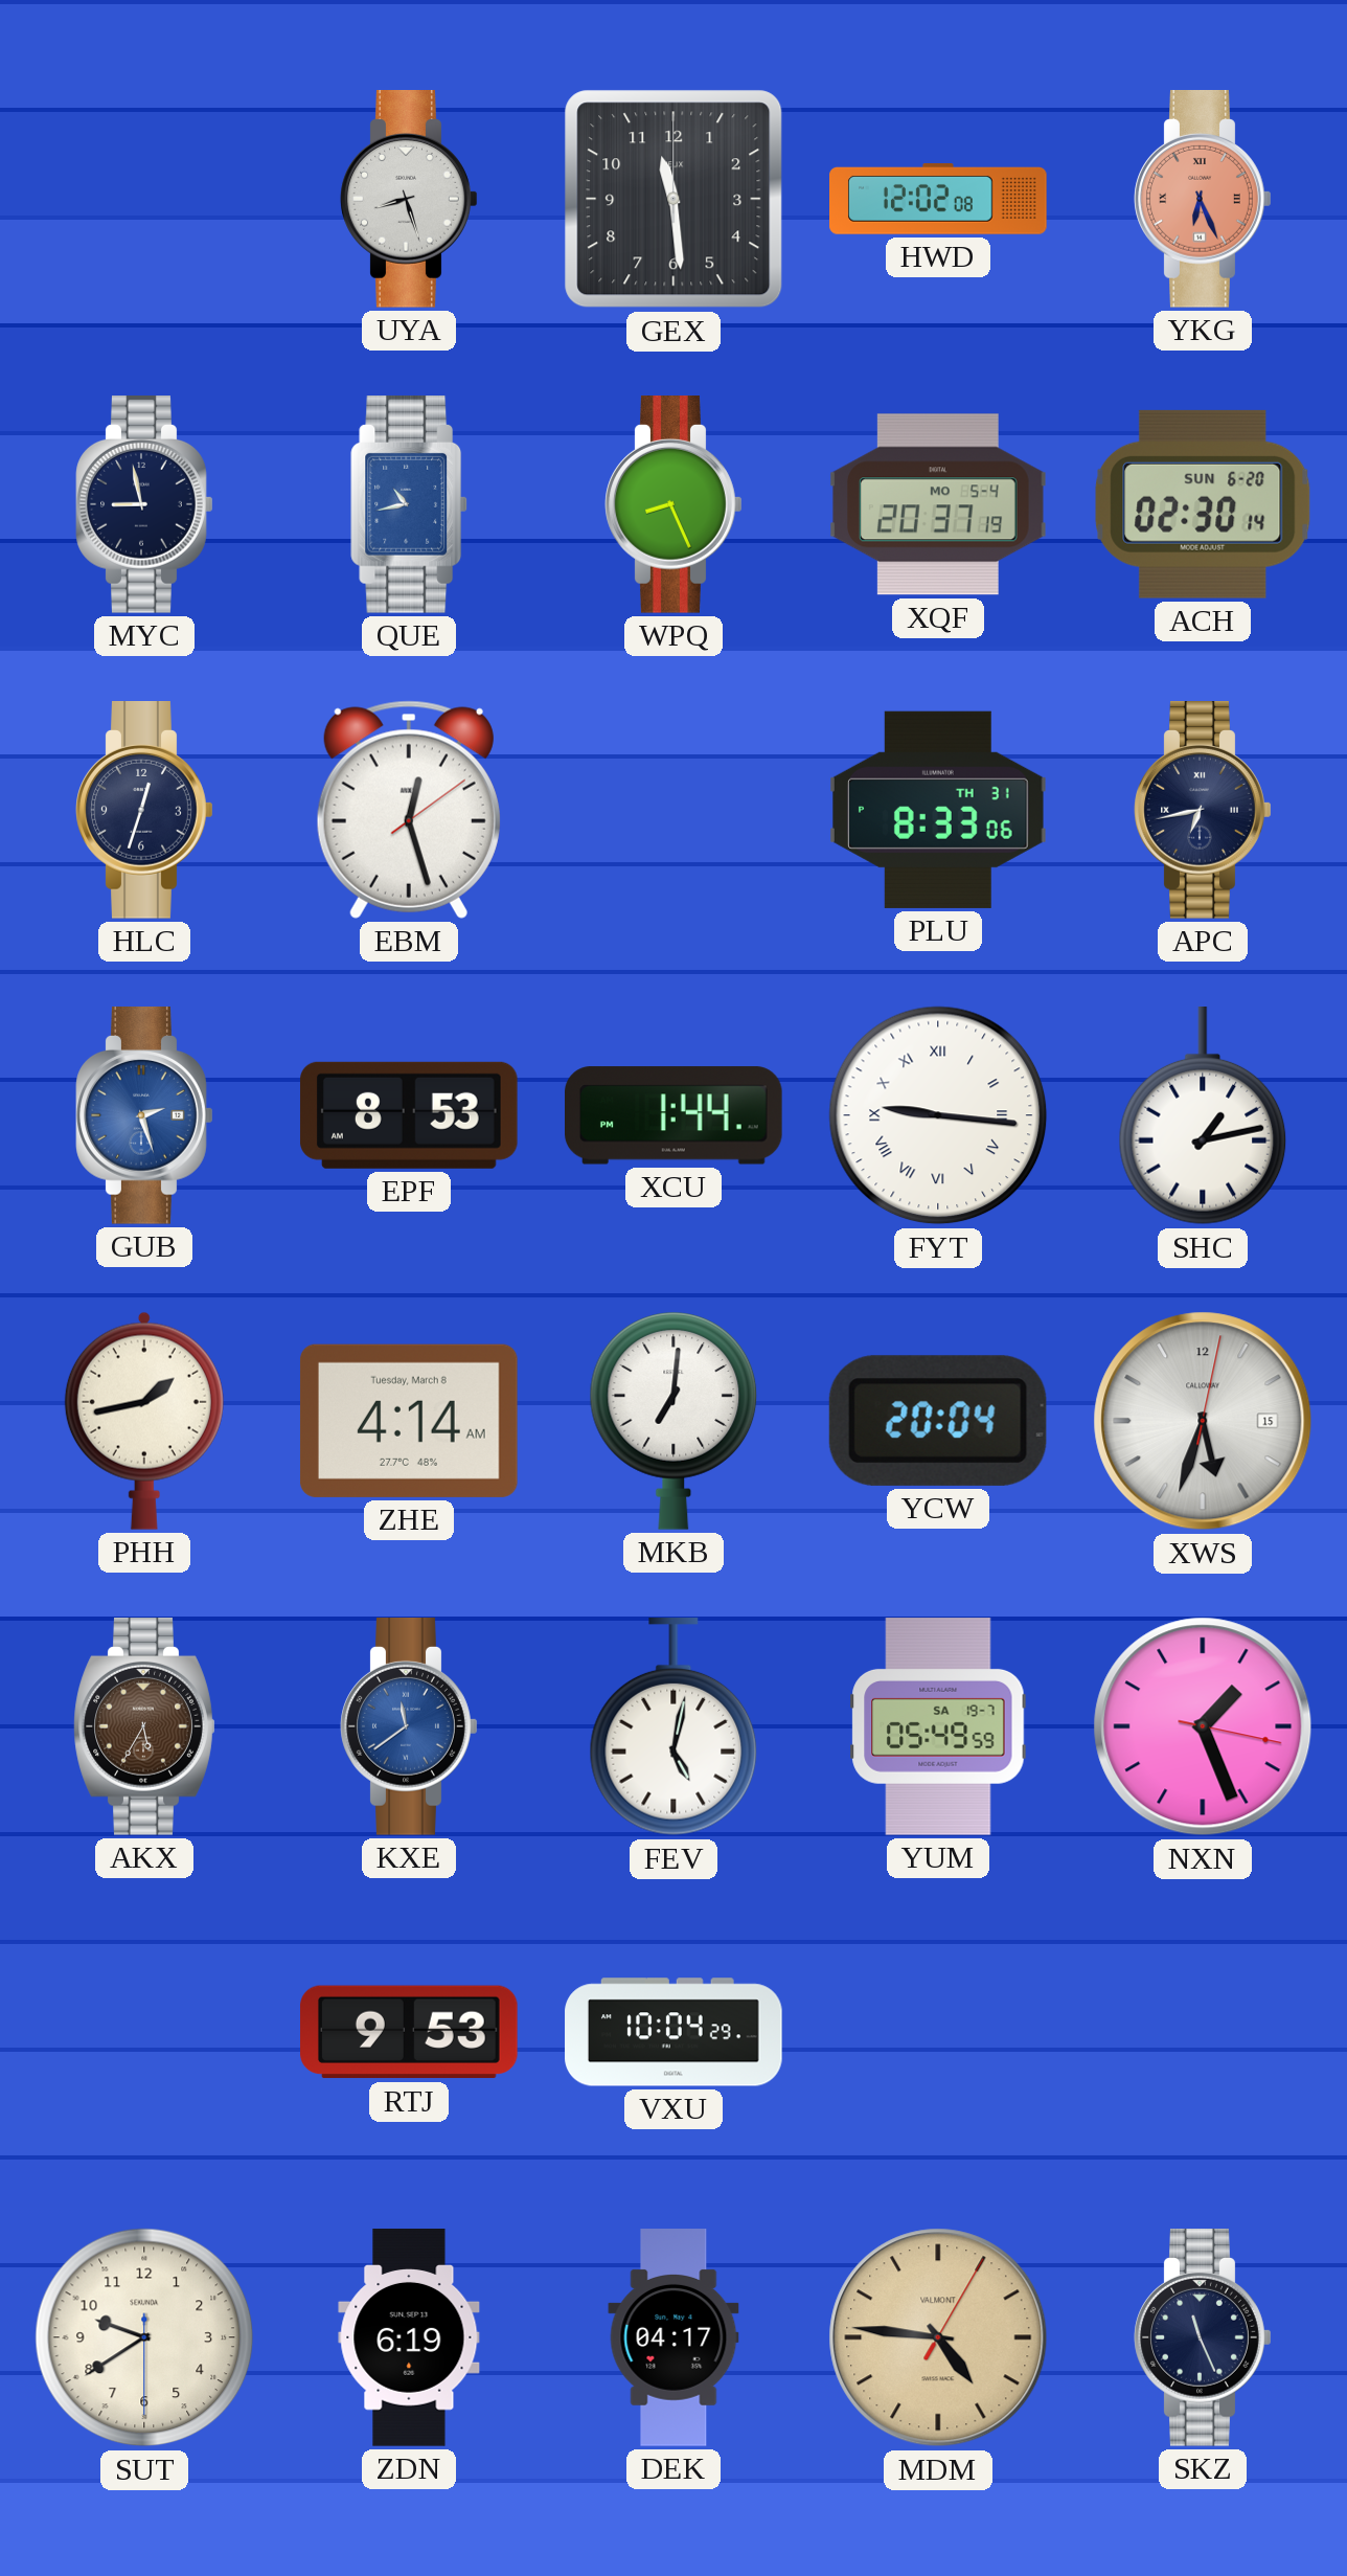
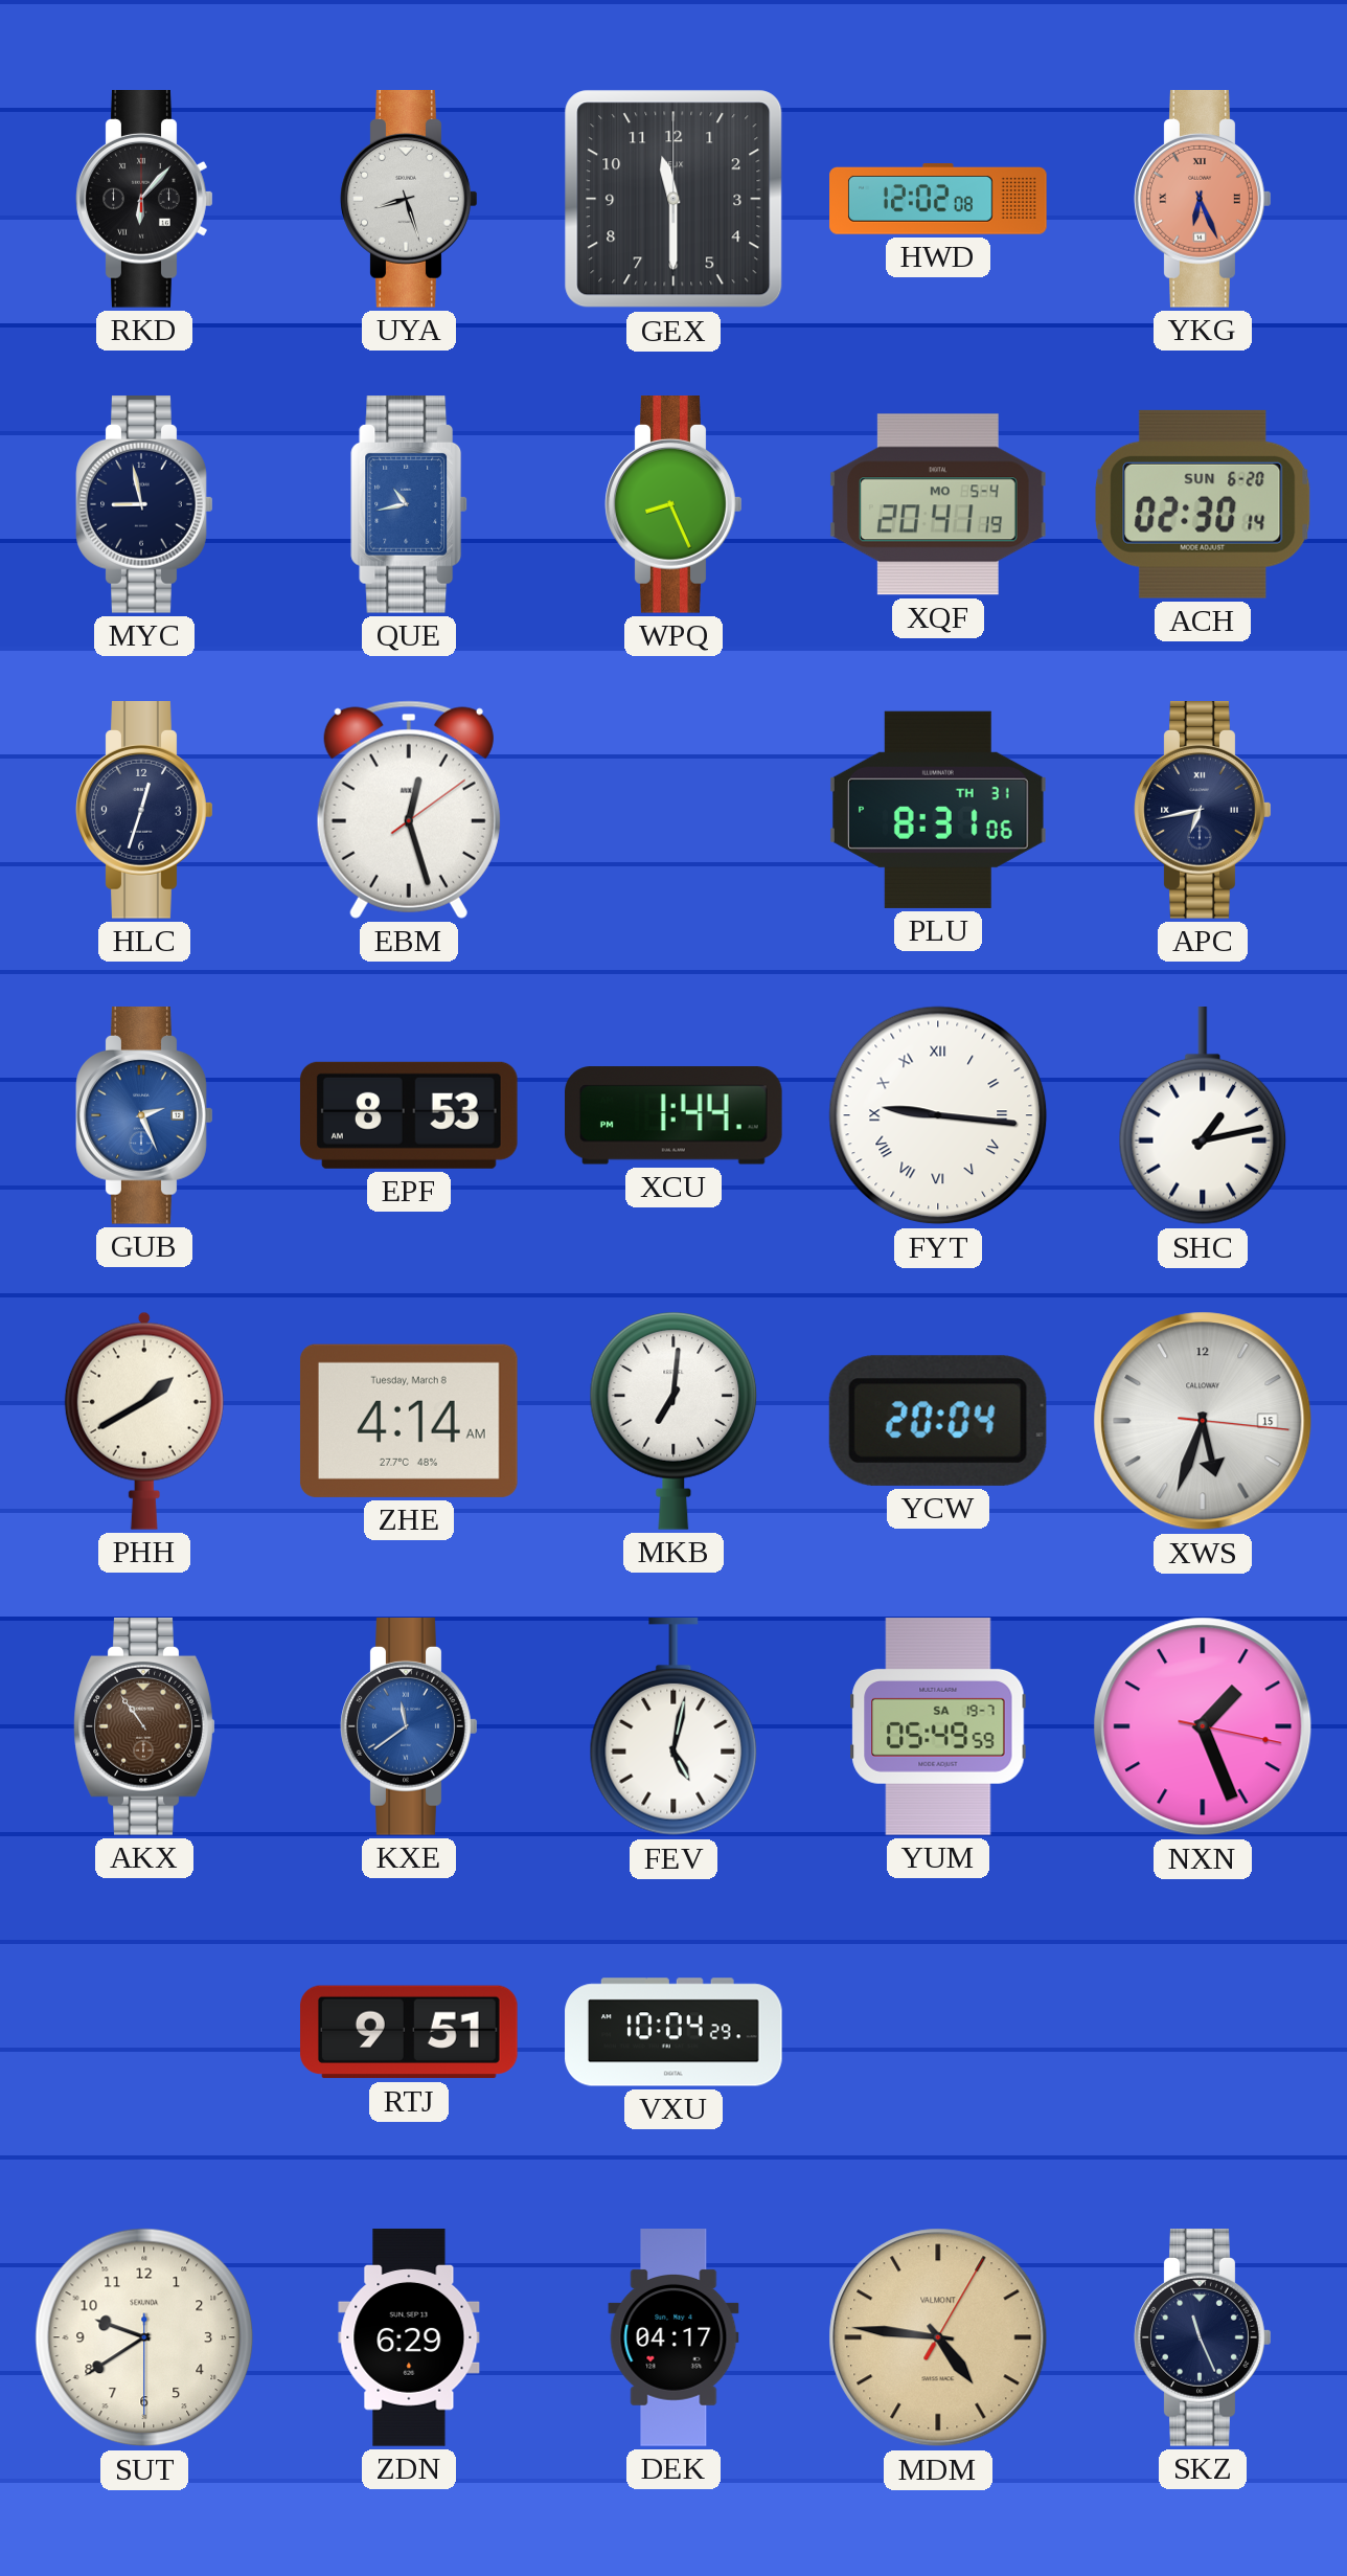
RKD: none -> 6:07 (144, 200)
GEX: 11:29 -> 11:30 (673, 199)
XQF: 20:37 -> 20:41 (939, 504)
PLU: 8:33 -> 8:31 (939, 810)
GUB: 2:27 -> 2:26 (144, 1116)
PHH: 1:43 -> 1:40 (144, 1421)
XWS: 5:33:02 -> 5:33:16 (1203, 1421)
AKX: 5:35 -> 10:54 (144, 1727)
RTJ: 9:53 -> 9:51 (410, 2032)
ZDN: 6:19 -> 6:29 (409, 2337)
